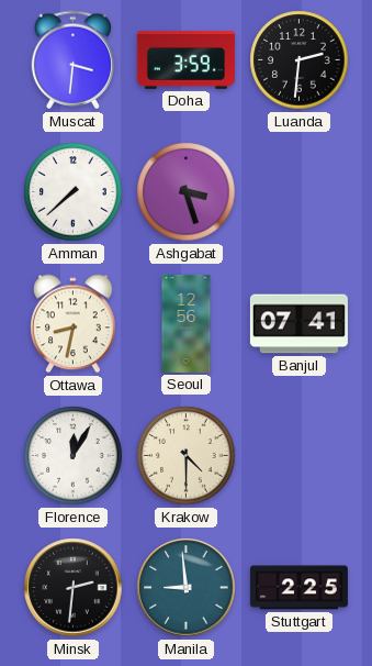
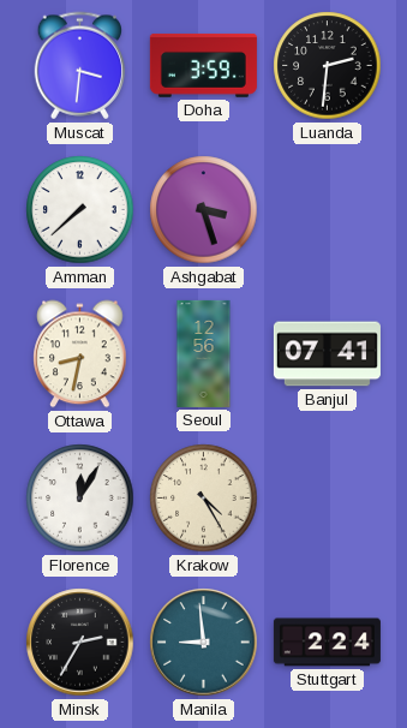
Krakow: 4:30 -> 4:25 (204, 499)
Minsk: 2:31 -> 2:35 (80, 643)
Stuttgart: 2:25 -> 2:24 (327, 643)
